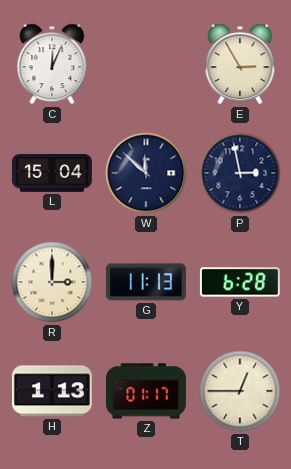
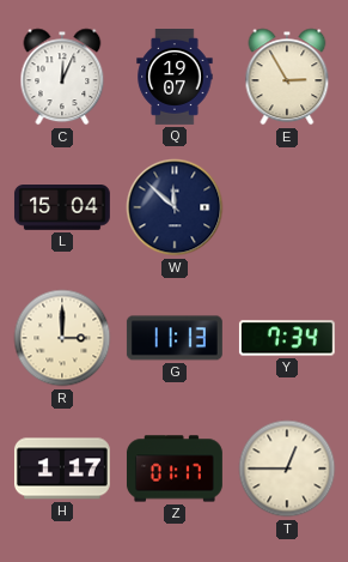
Q: none -> 19:07 (175, 78)
P: 2:58 -> none (240, 173)
Y: 6:28 -> 7:34 (287, 338)
H: 1:13 -> 1:17 (62, 469)
